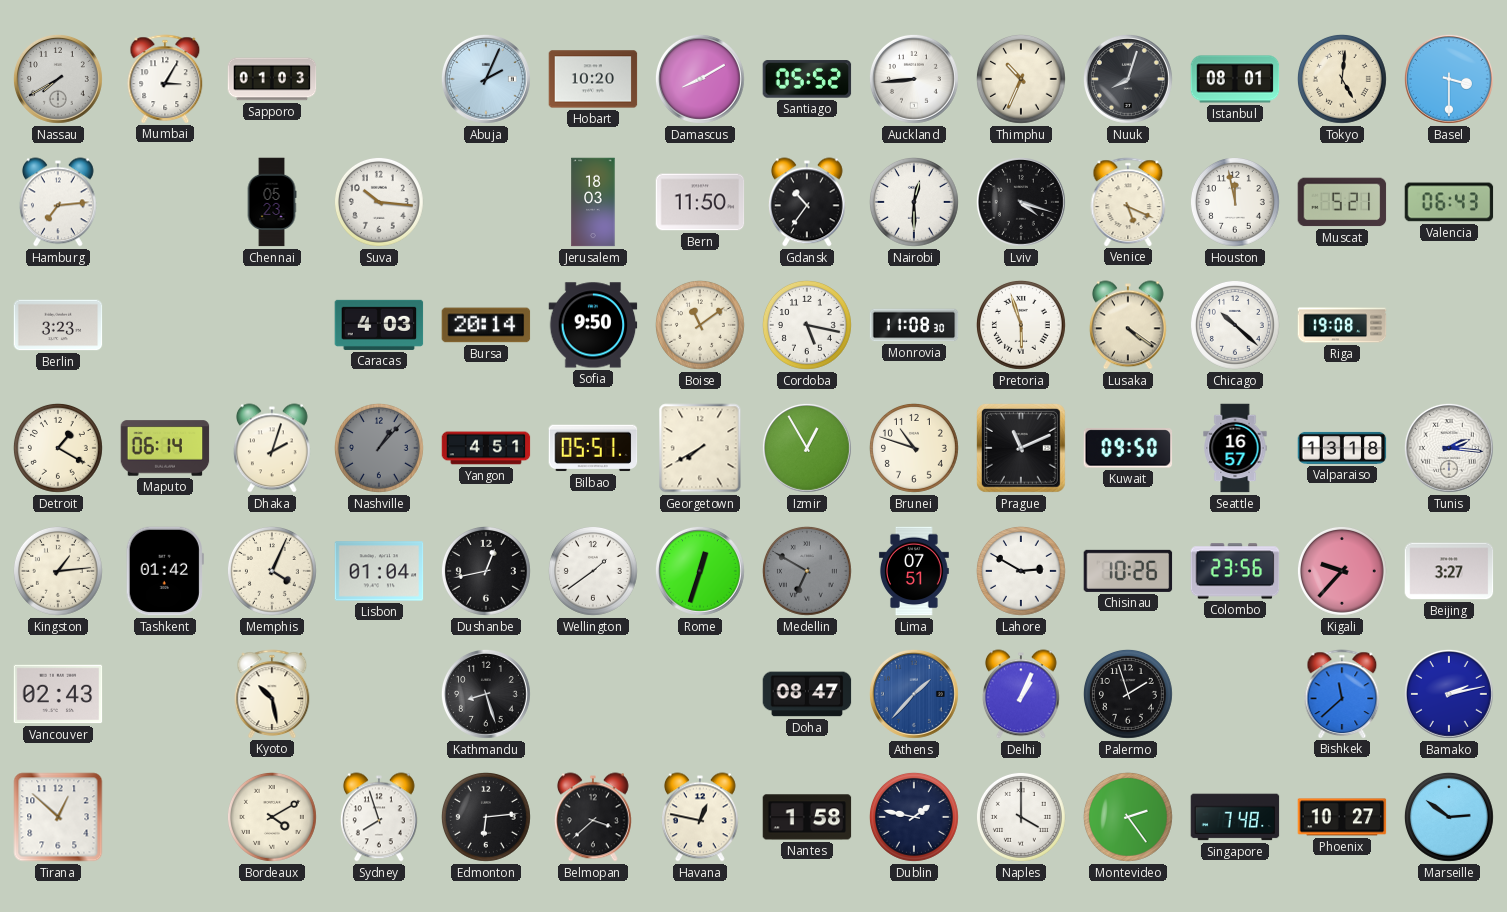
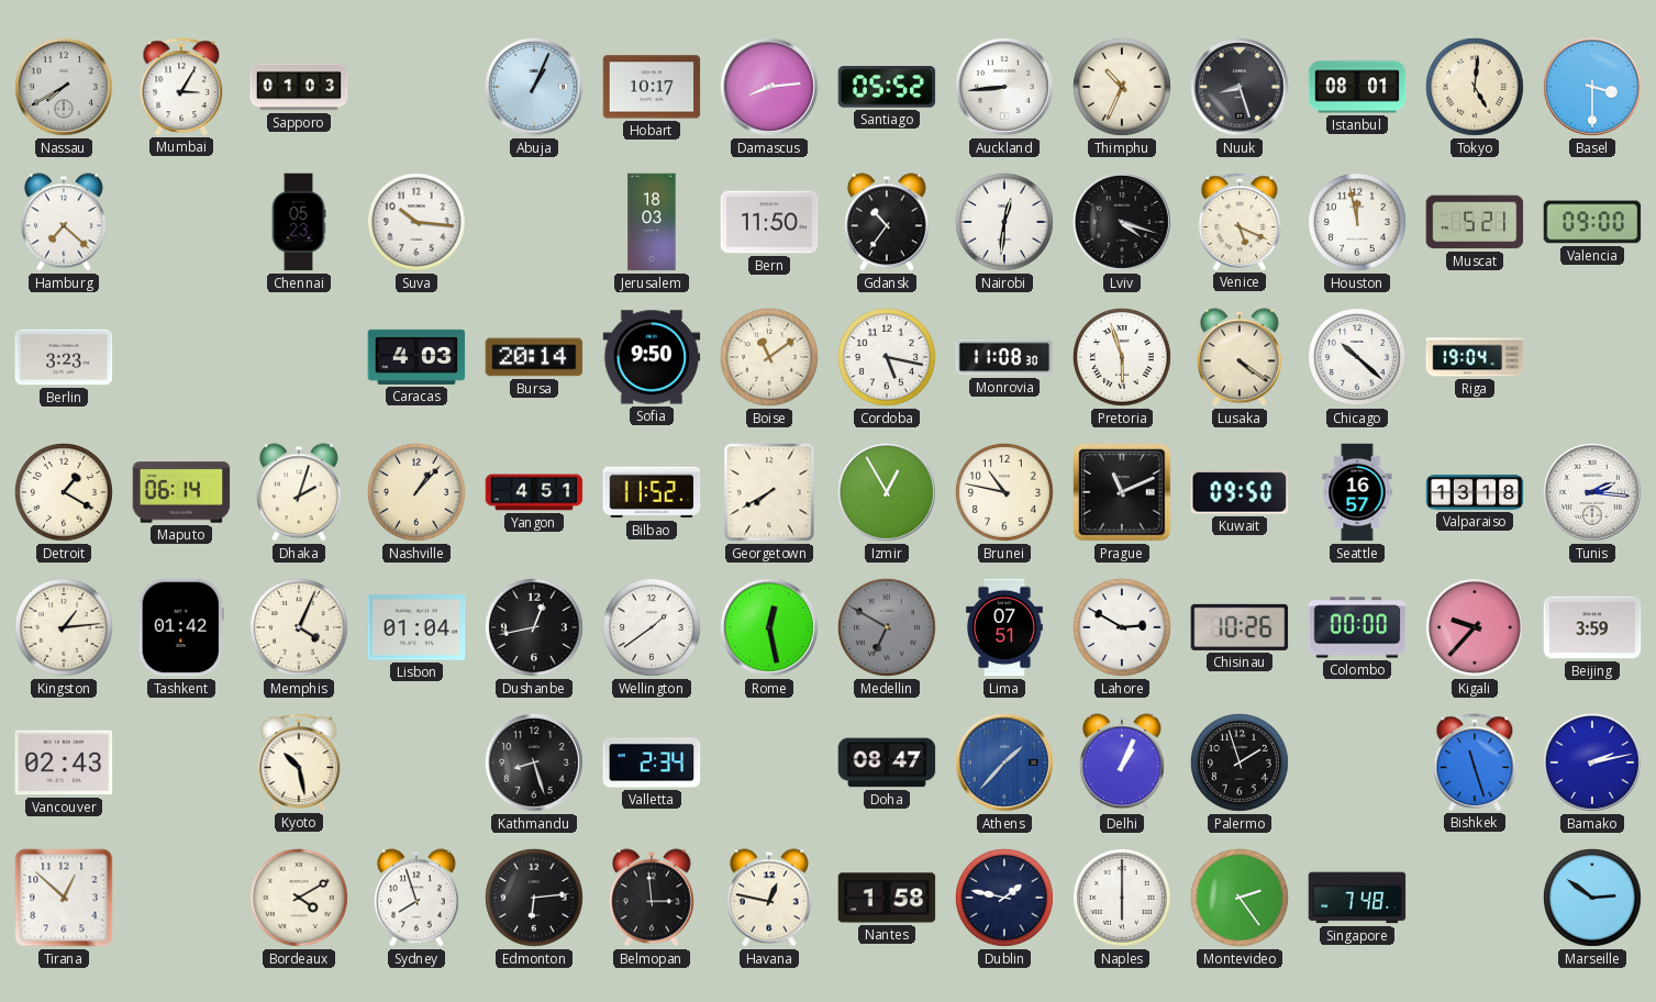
Abuja: 2:04 -> 1:04 (534, 87)
Hobart: 10:20 -> 10:17 (652, 87)
Damascus: 8:10 -> 8:14 (769, 87)
Nuuk: 8:03 -> 8:27 (1240, 87)
Hamburg: 7:14 -> 7:22 (64, 222)
Nairobi: 12:30 -> 12:31 (1004, 222)
Valencia: 06:43 -> 09:00 (1592, 222)
Riga: 19:08 -> 19:04 (1475, 357)
Nashville dial: grey -> cream (416, 492)
Bilbao: 05:51 -> 11:52 (652, 492)
Brunei: 10:48 -> 10:47 (1004, 492)
Rome: 12:33 -> 12:28 (769, 627)
Colombo: 23:56 -> 00:00 (1357, 627)
Beijing: 3:27 -> 3:59 (1592, 627)
Valletta: none -> 2:34 (652, 762)
Bishkek: 11:38 -> 11:27 (1475, 762)
Belmopan: 3:38 -> 2:59 (652, 898)
Naples: 4:00 -> 6:00 (1122, 898)
Phoenix: 10:27 -> none (1342, 817)
